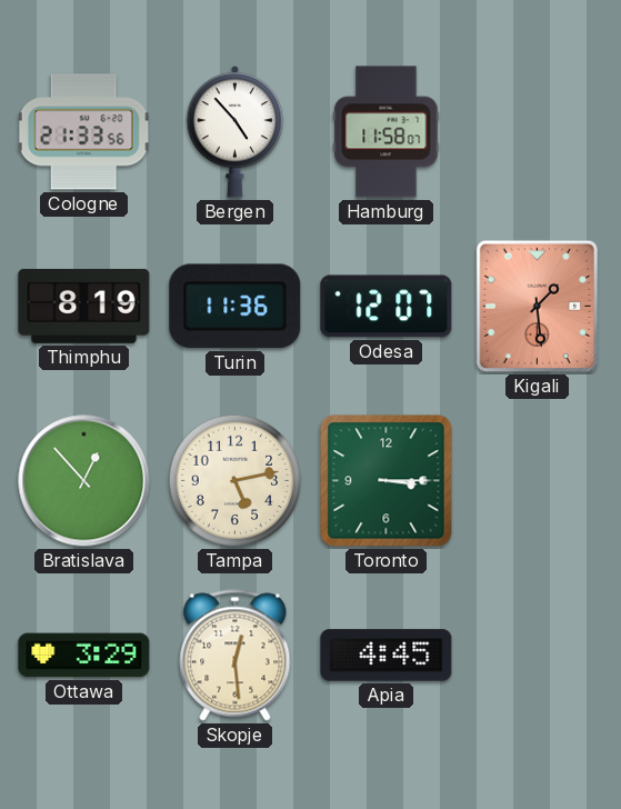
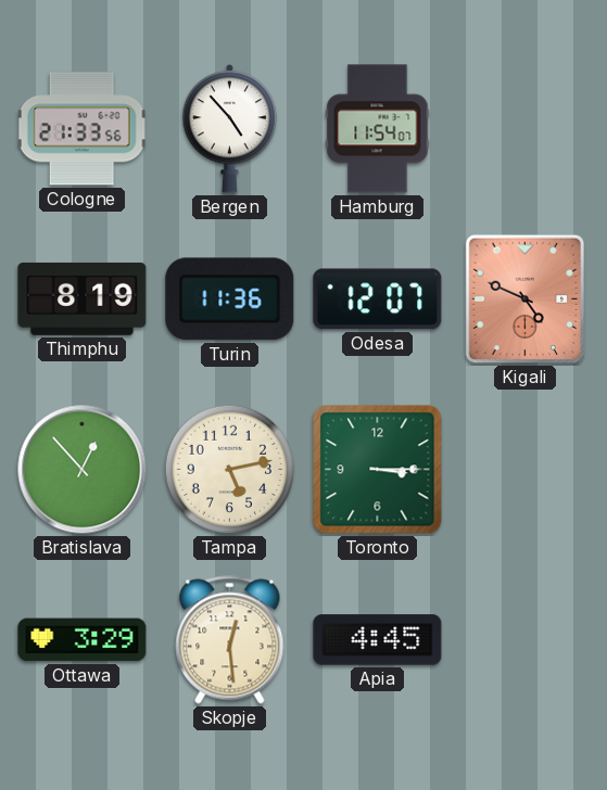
Hamburg: 11:58 -> 11:54 (378, 129)
Kigali: 1:29 -> 4:49 (526, 300)
